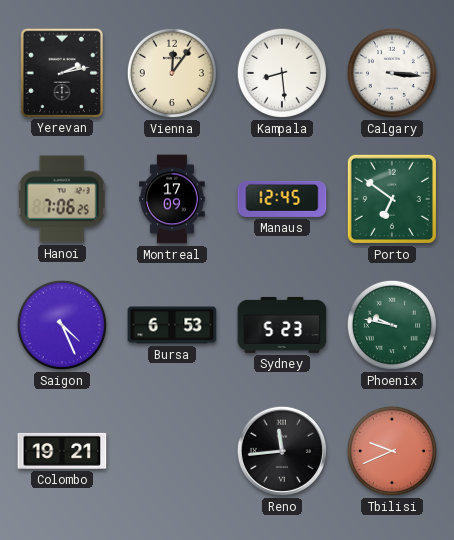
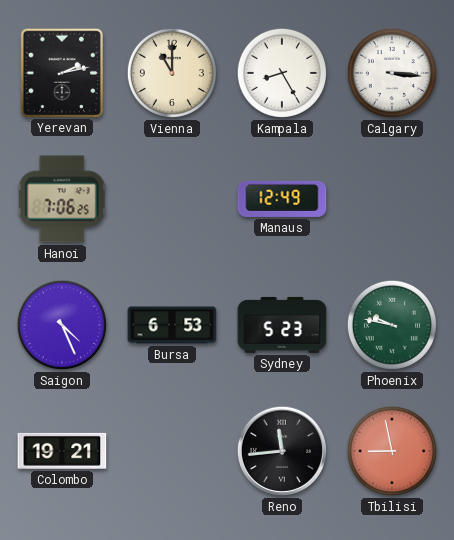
Vienna: 12:06 -> 11:00 (172, 73)
Kampala: 8:29 -> 8:25 (282, 73)
Montreal: 17:09 -> none (172, 199)
Manaus: 12:45 -> 12:49 (282, 199)
Porto: 6:51 -> none (392, 199)
Tbilisi: 9:41 -> 8:58 (392, 451)
